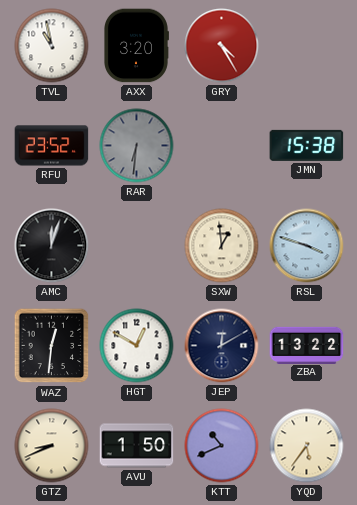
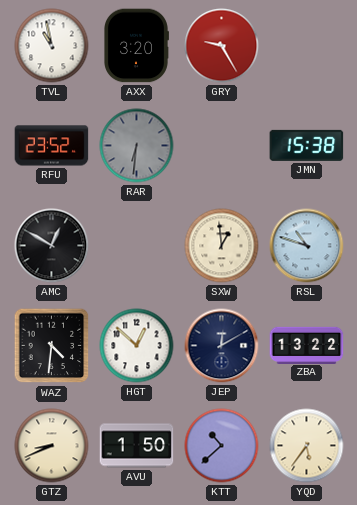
GRY: 4:25 -> 9:25 (222, 46)
AMC: 12:03 -> 12:50 (52, 246)
RSL: 3:48 -> 10:48 (307, 246)
WAZ: 12:31 -> 4:31 (52, 346)
HGT: 12:50 -> 12:52 (137, 346)
KTT: 10:41 -> 10:38 (222, 446)
